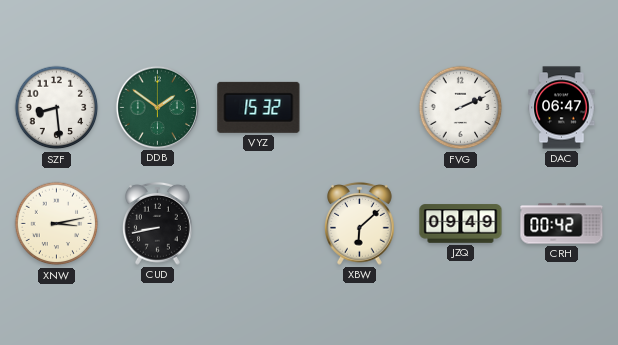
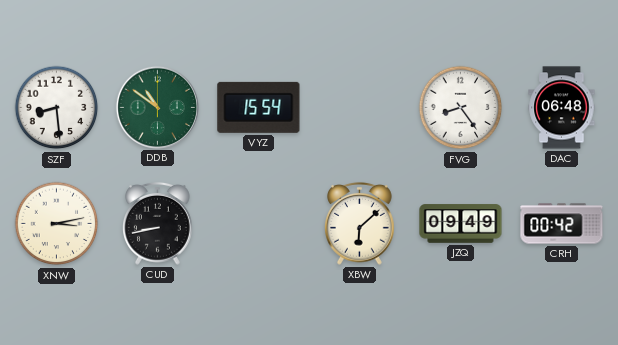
DDB: 1:51 -> 10:51 (157, 107)
VYZ: 15:32 -> 15:54 (259, 107)
FVG: 2:11 -> 8:24 (461, 108)
DAC: 06:47 -> 06:48 (562, 108)
